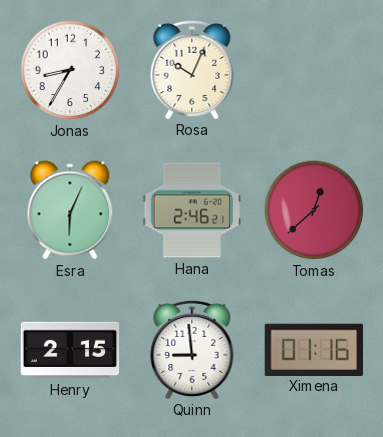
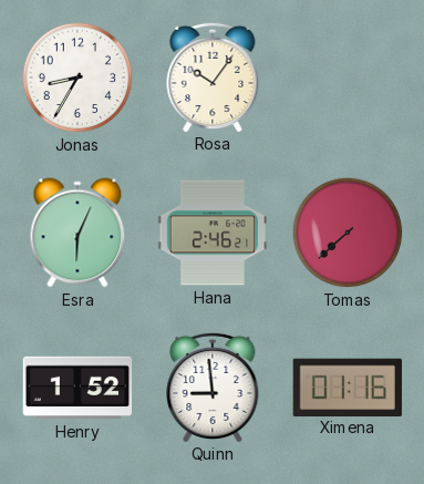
Rosa: 10:04 -> 10:06 (213, 76)
Tomas: 12:38 -> 7:38 (348, 233)
Henry: 2:15 -> 1:52 (77, 388)
